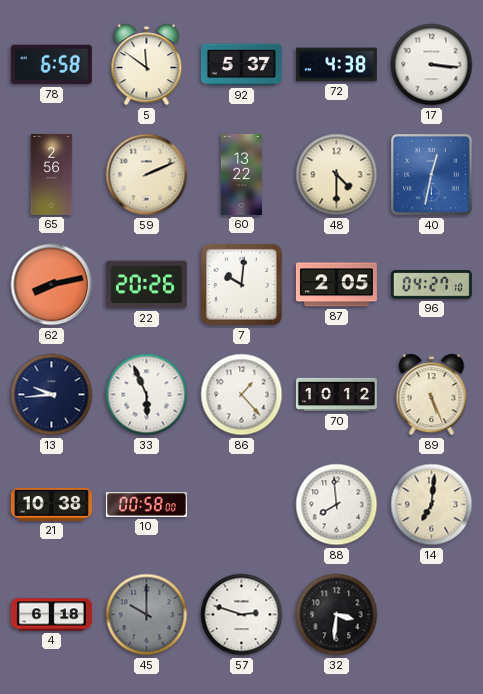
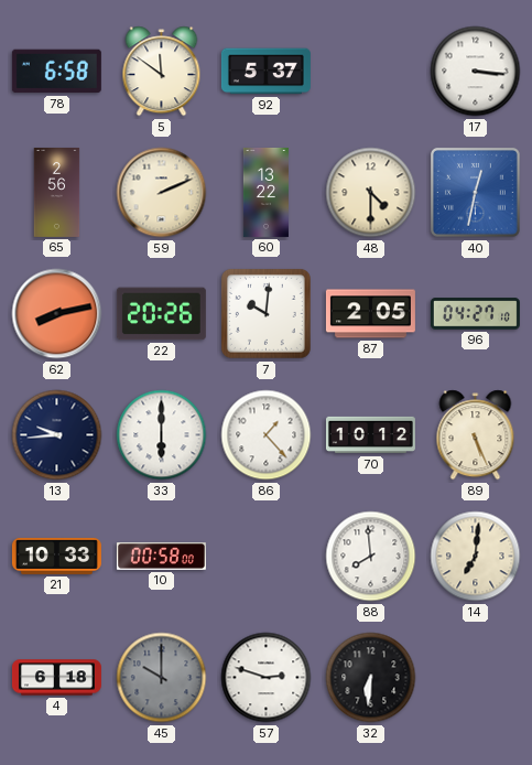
72: 4:38 -> none (336, 65)
33: 5:56 -> 6:00 (162, 435)
21: 10:38 -> 10:33 (56, 556)
32: 3:31 -> 6:31 (371, 678)
